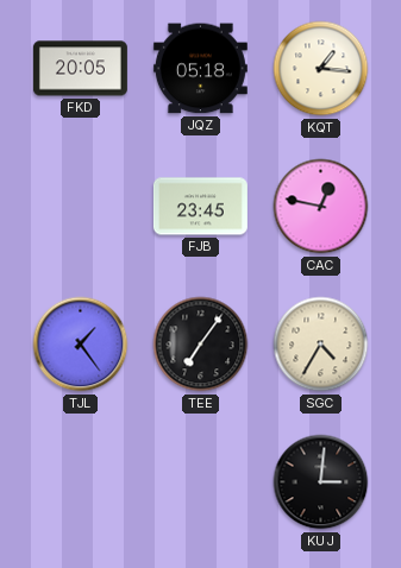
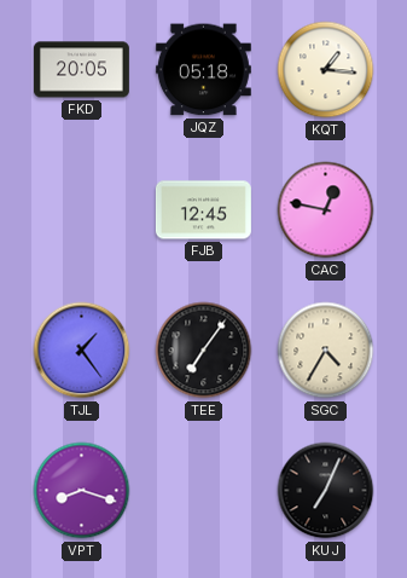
FJB: 23:45 -> 12:45 (203, 210)
VPT: none -> 8:18 (82, 491)
KUJ: 3:01 -> 7:04 (326, 491)
